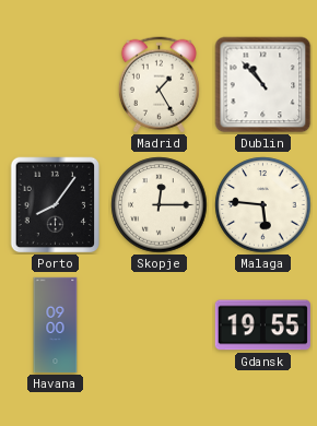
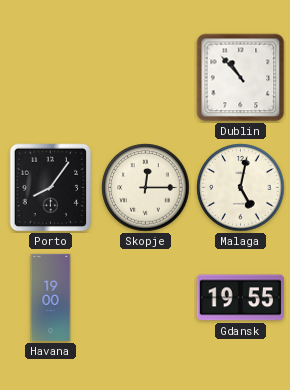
Madrid: 1:25 -> none (158, 85)
Malaga: 5:46 -> 5:02 (241, 188)
Havana: 09:00 -> 19:00 (51, 298)
